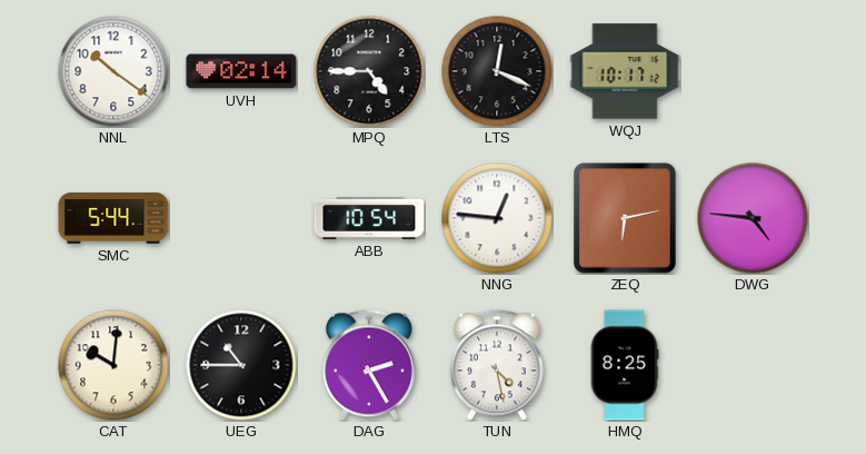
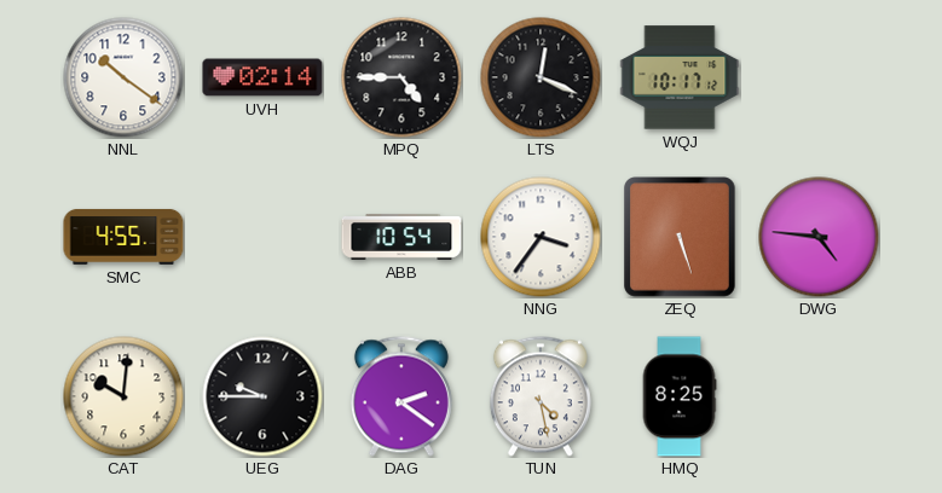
SMC: 5:44 -> 4:55 (123, 237)
NNG: 12:46 -> 3:36 (541, 237)
ZEQ: 6:13 -> 5:27 (681, 237)
UEG: 10:45 -> 9:45 (262, 396)
DAG: 2:25 -> 2:21 (401, 396)
